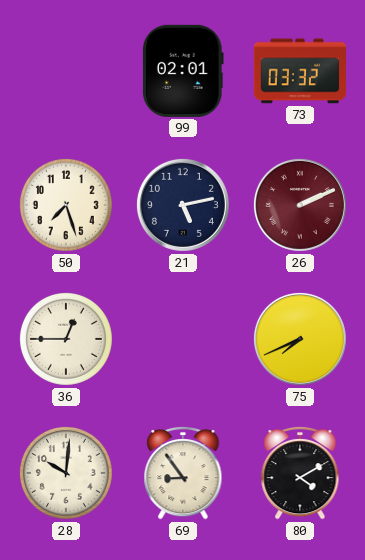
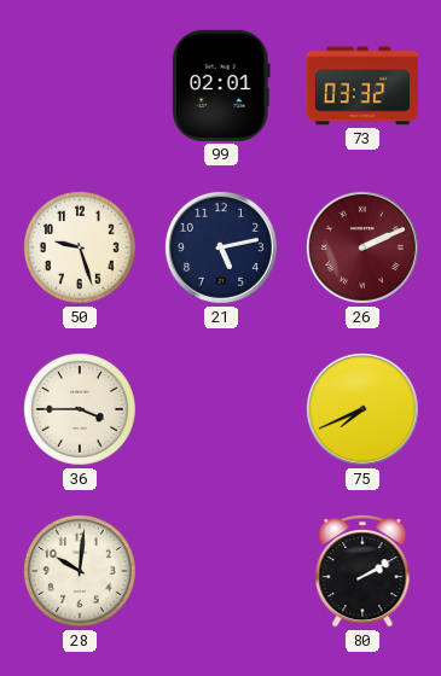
50: 7:27 -> 9:27 (80, 247)
36: 12:45 -> 3:45 (80, 409)
69: 8:54 -> none (183, 473)
80: 4:10 -> 2:10 (362, 571)
